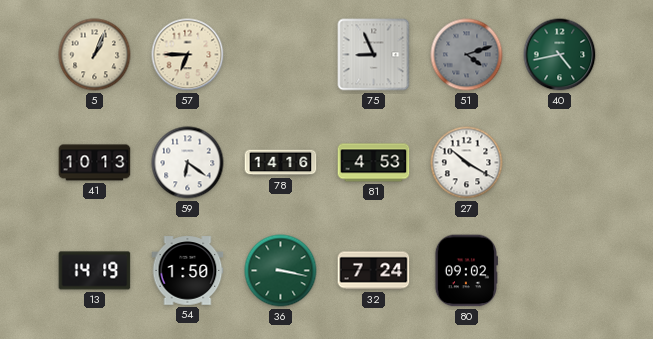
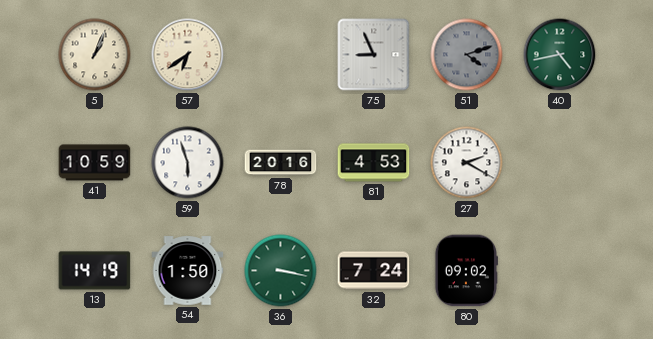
57: 6:45 -> 6:39 (188, 55)
41: 10:13 -> 10:59 (95, 163)
59: 6:21 -> 5:57 (188, 163)
78: 14:16 -> 20:16 (281, 163)
27: 10:20 -> 2:20 (467, 163)
